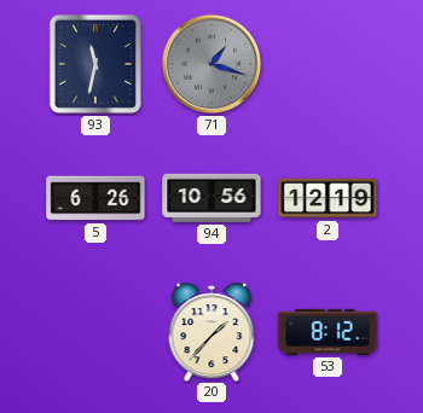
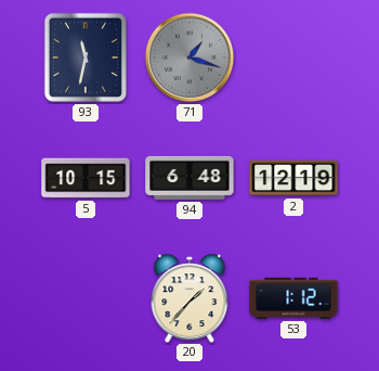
5: 6:26 -> 10:15 (86, 178)
94: 10:56 -> 6:48 (190, 178)
53: 8:12 -> 1:12 (293, 298)
